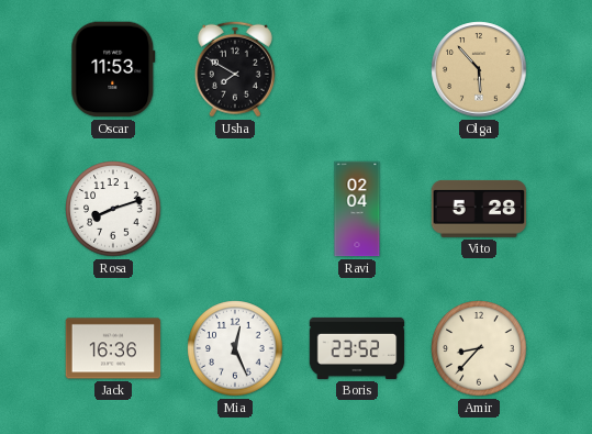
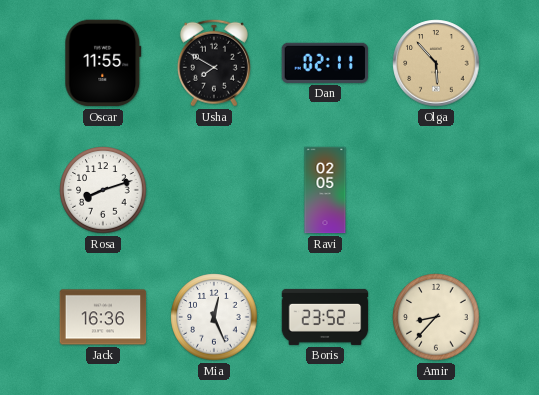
Oscar: 11:53 -> 11:55 (103, 63)
Dan: none -> 02:11 (325, 63)
Ravi: 02:04 -> 02:05 (325, 190)
Vito: 5:28 -> none (479, 209)
